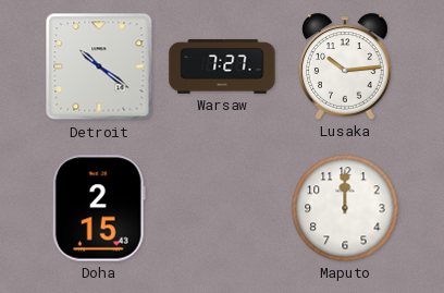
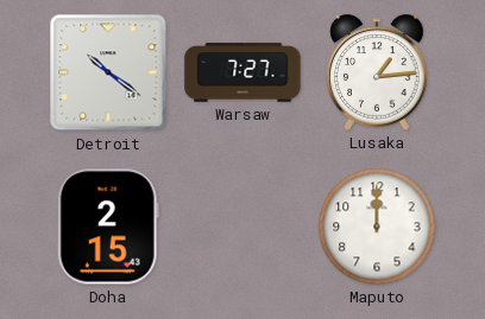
Lusaka: 10:14 -> 1:14 (377, 72)
